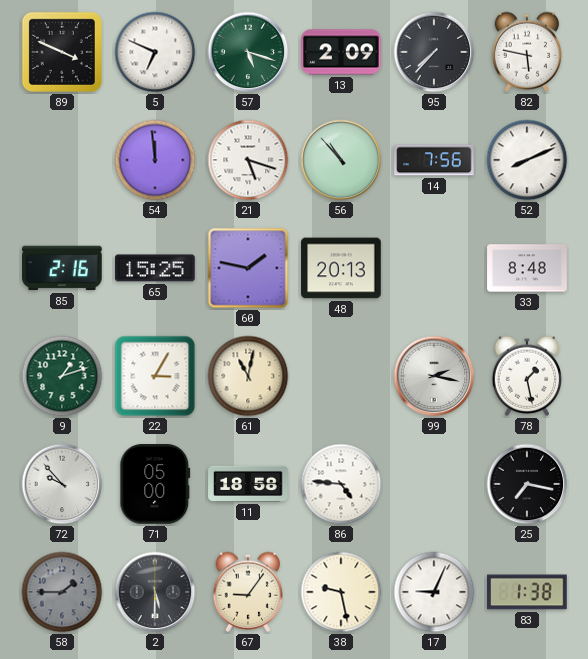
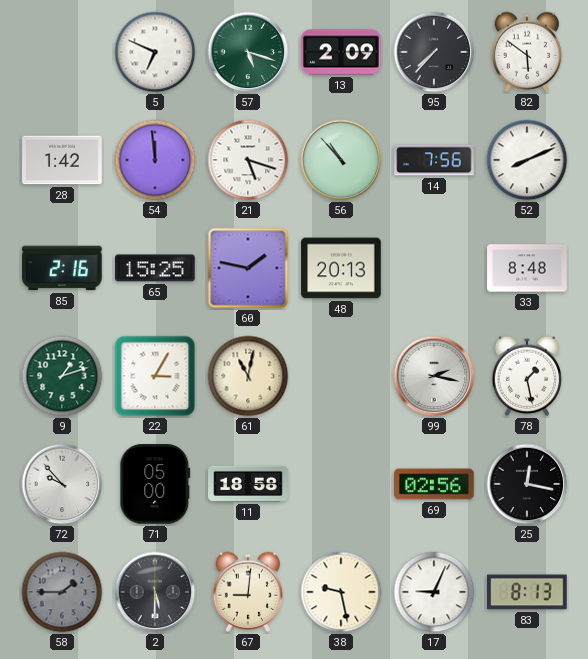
89: 3:49 -> none (62, 52)
82: 5:47 -> 5:51 (527, 52)
28: none -> 1:42 (62, 160)
86: 4:46 -> none (341, 484)
69: none -> 02:56 (434, 484)
25: 7:17 -> 12:17 (527, 484)
67: 9:06 -> 9:01 (248, 592)
83: 1:38 -> 8:13 (527, 592)
